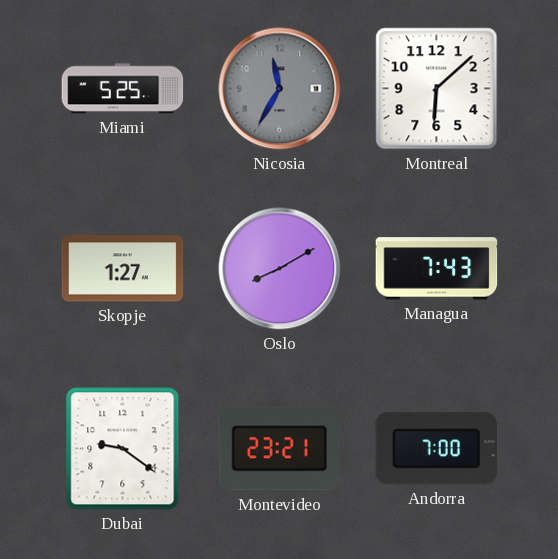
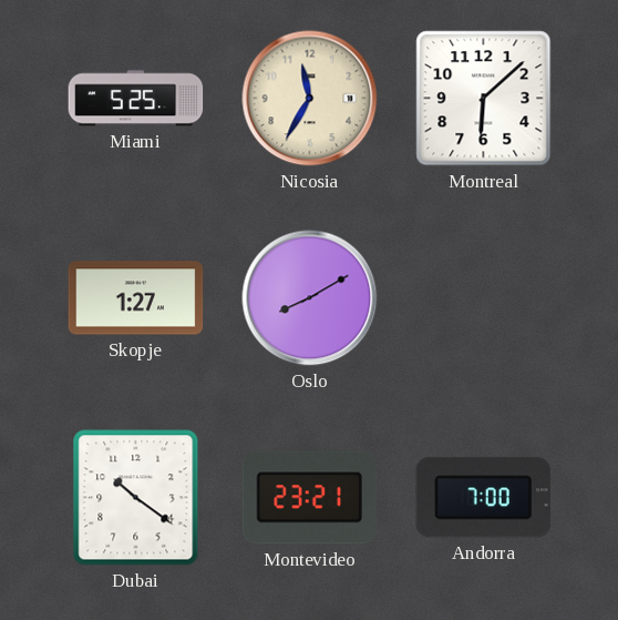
Nicosia dial: grey -> cream (310, 99)
Managua: 7:43 -> none (437, 269)
Dubai: 9:21 -> 10:21 (136, 498)
